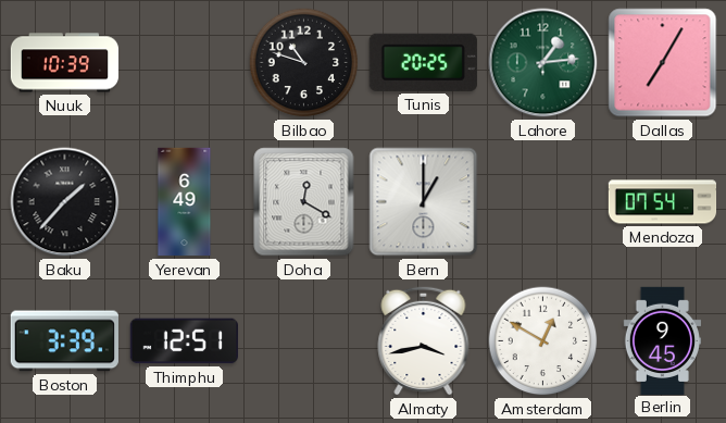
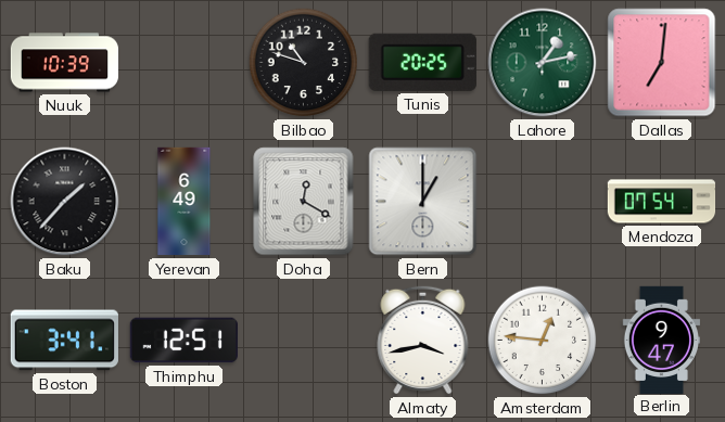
Lahore: 1:14 -> 1:13 (543, 63)
Dallas: 7:05 -> 7:01 (662, 63)
Boston: 3:39 -> 3:41 (64, 341)
Amsterdam: 12:50 -> 12:46 (543, 341)
Berlin: 9:45 -> 9:47 (661, 340)
